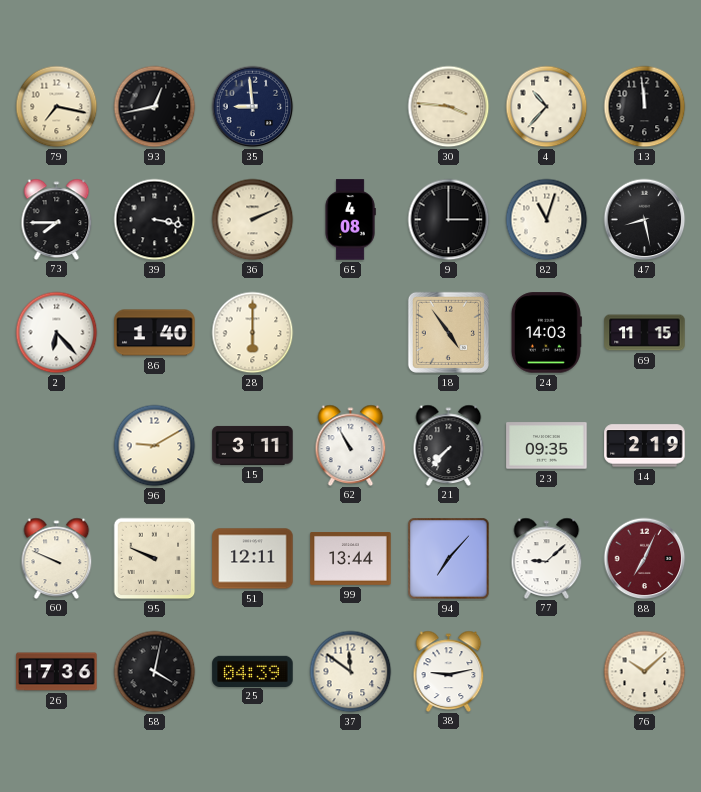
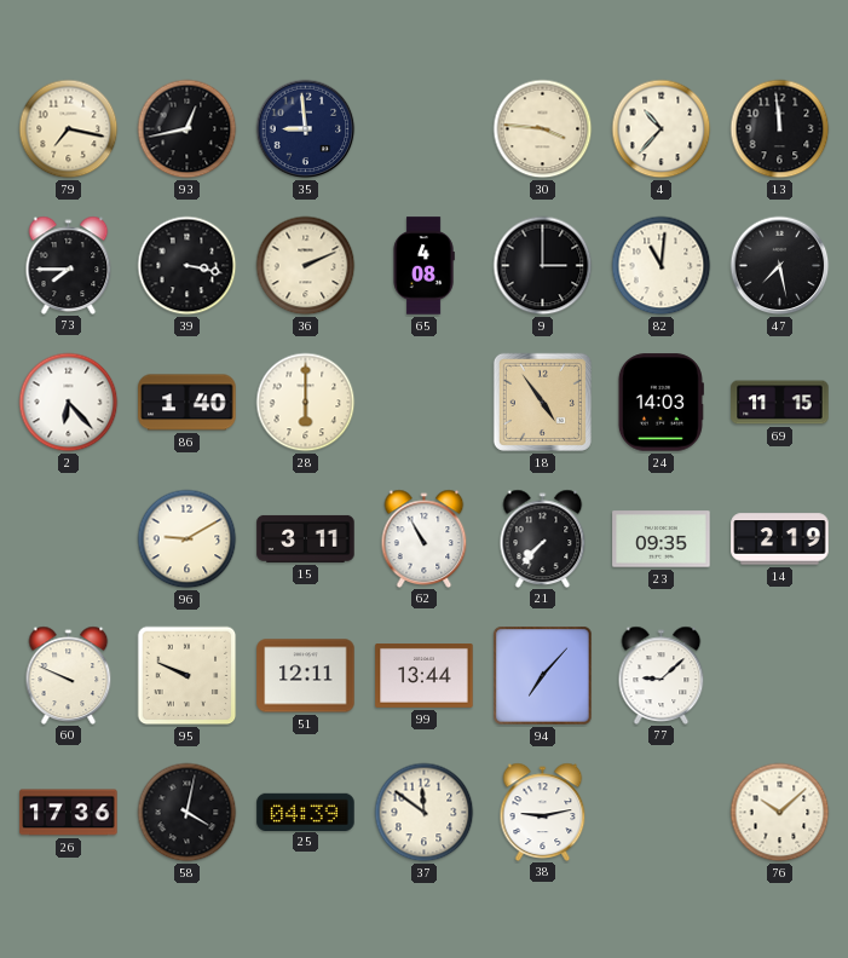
82: 11:03 -> 11:01 (662, 266)
47: 8:28 -> 7:28 (780, 266)
88: 7:04 -> none (645, 559)
